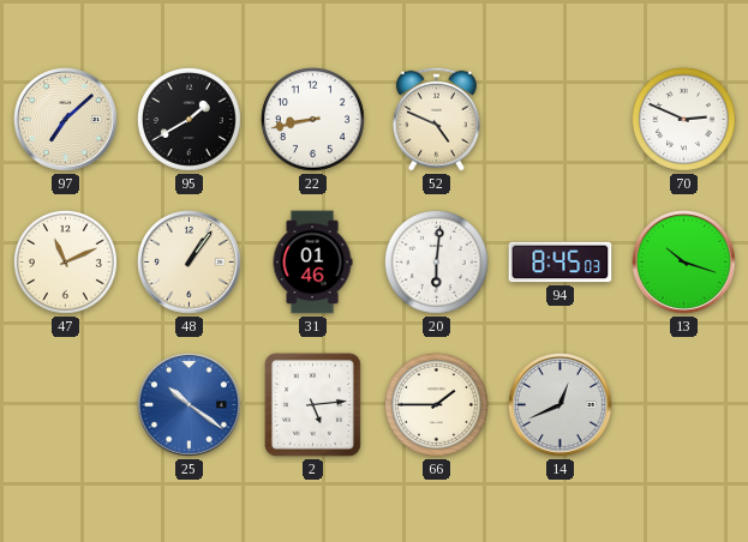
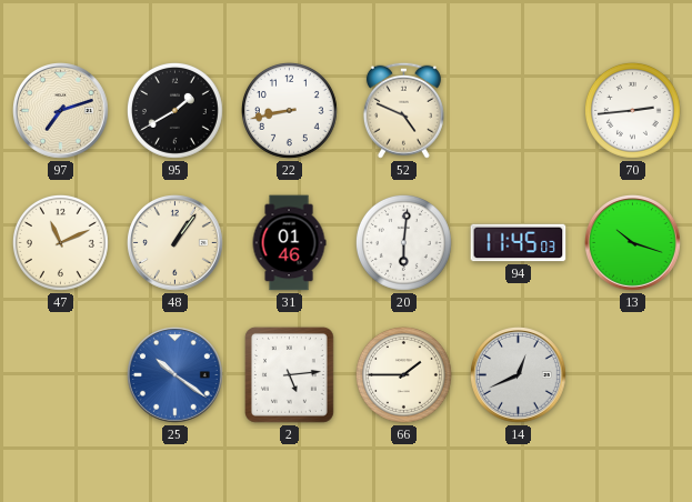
97: 7:08 -> 7:12 (61, 111)
70: 2:49 -> 2:44 (632, 110)
94: 8:45 -> 11:45 (519, 243)
